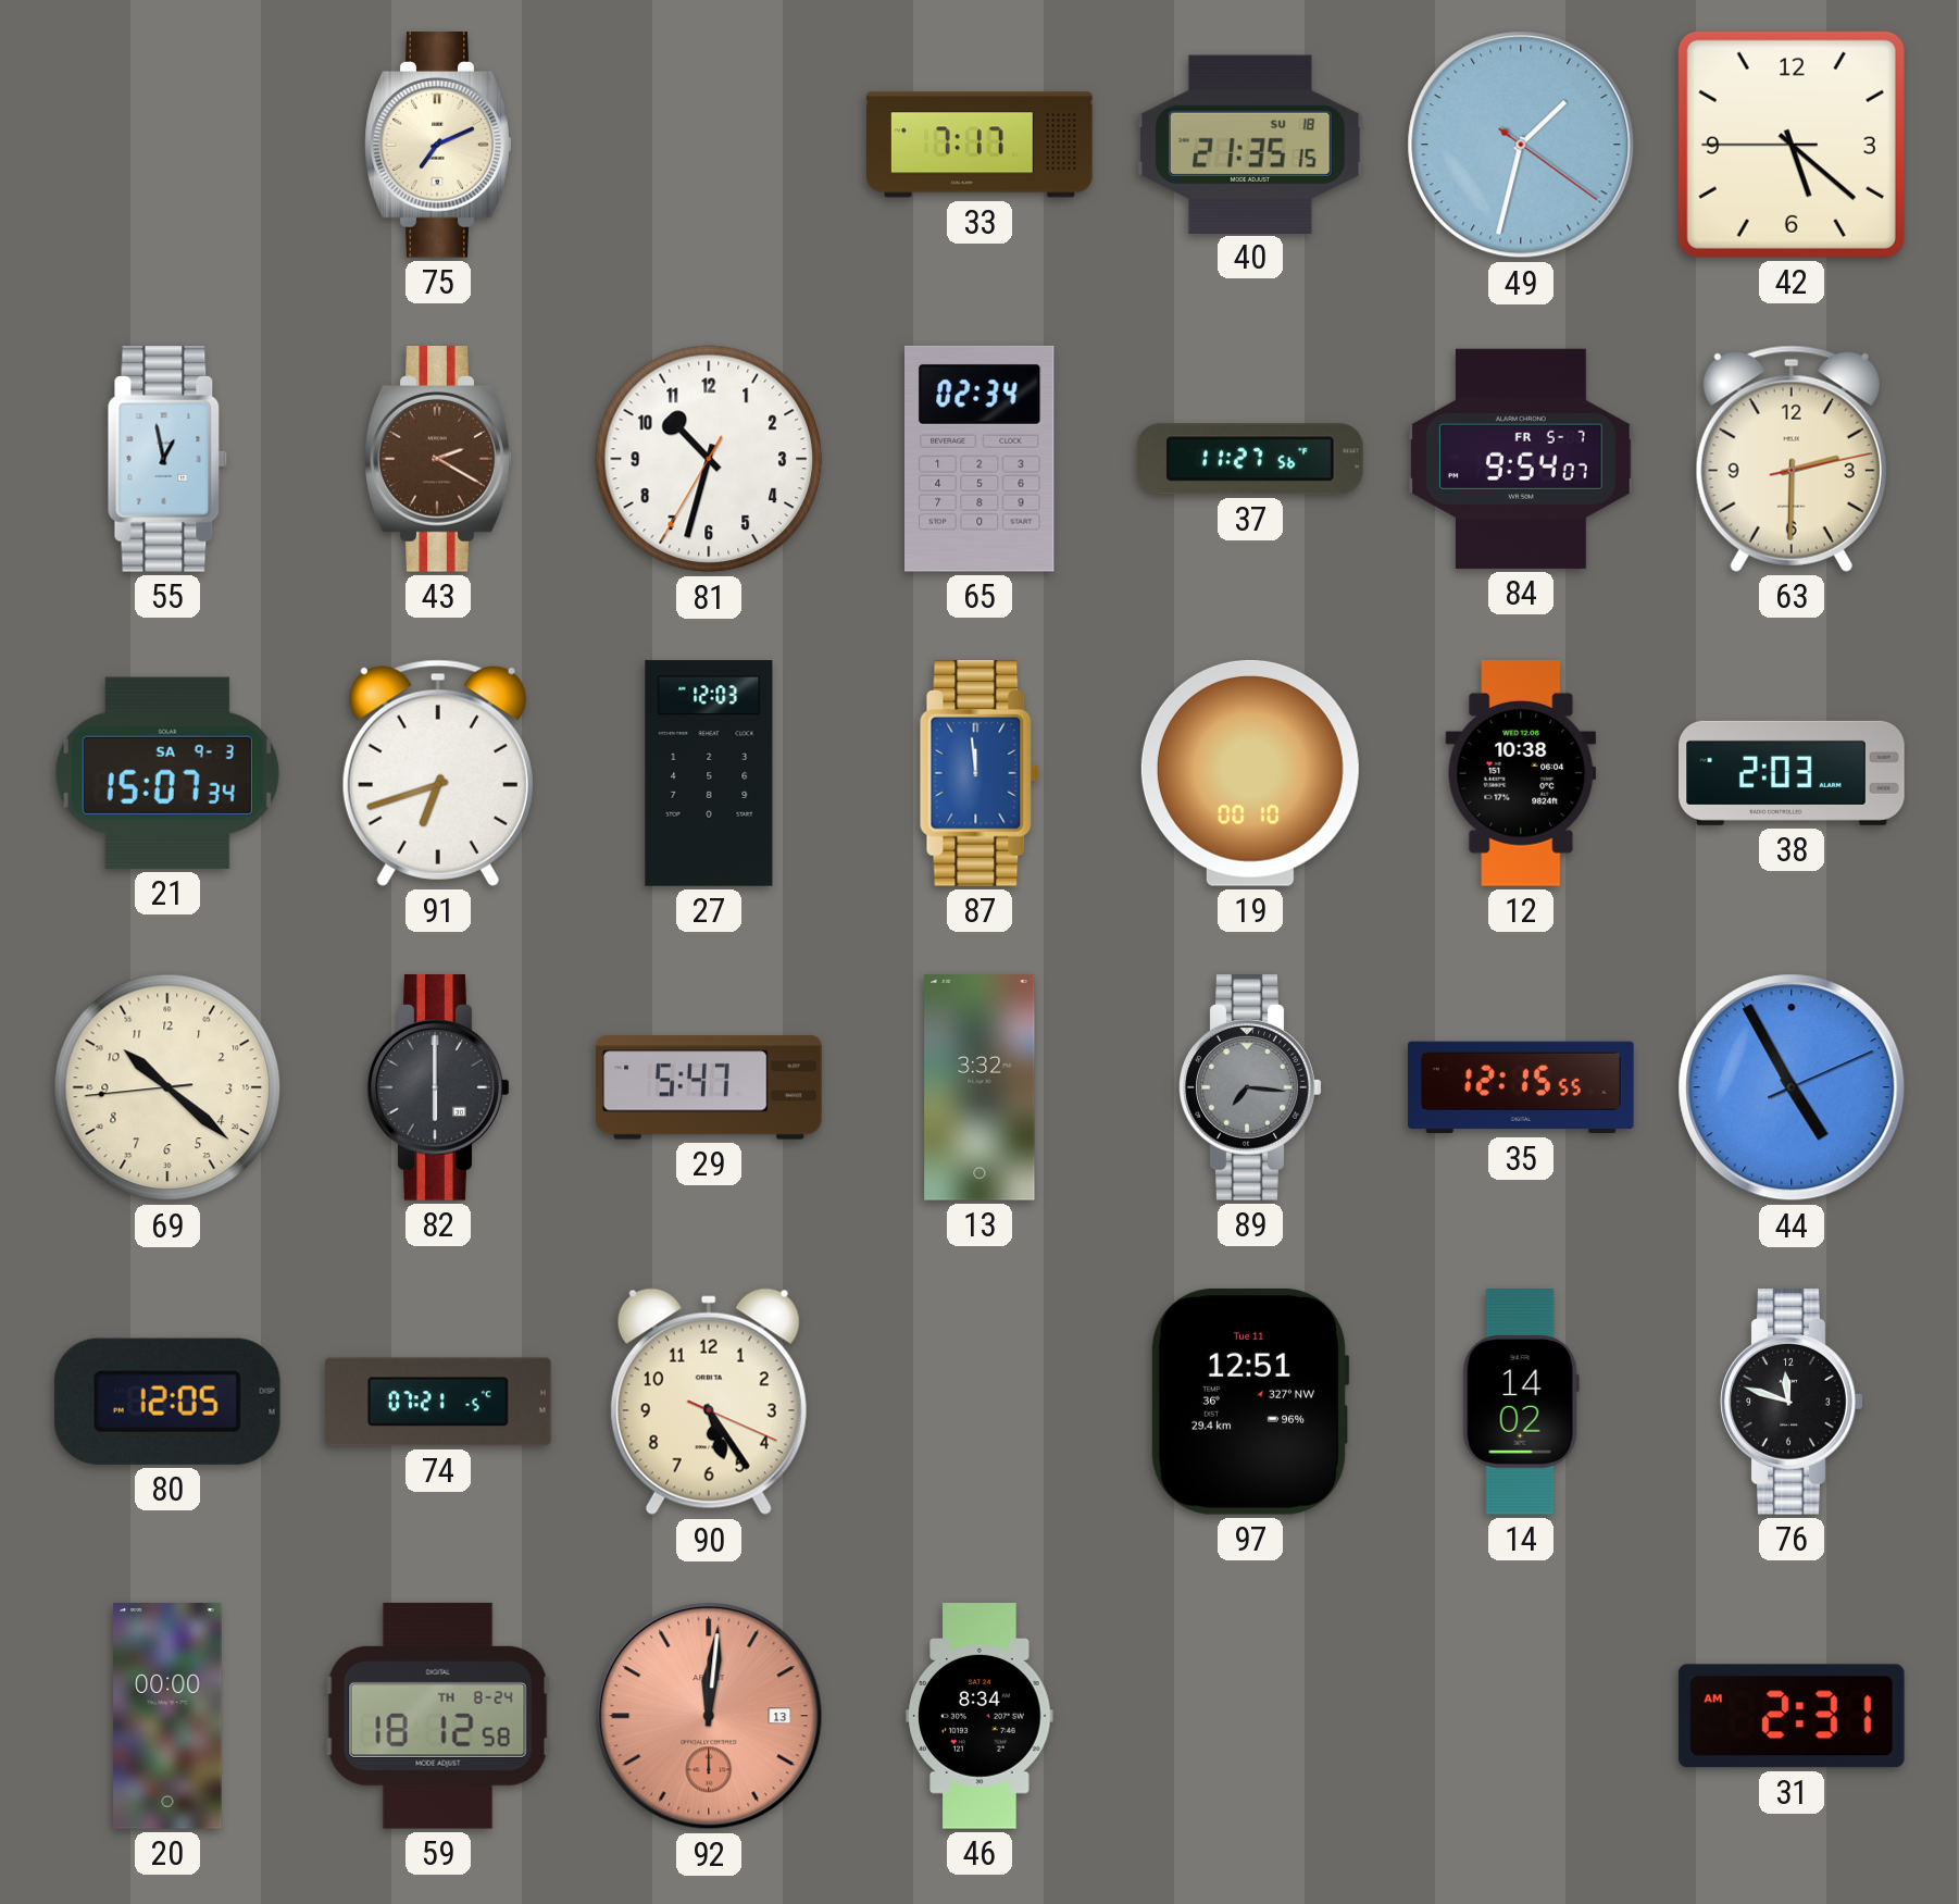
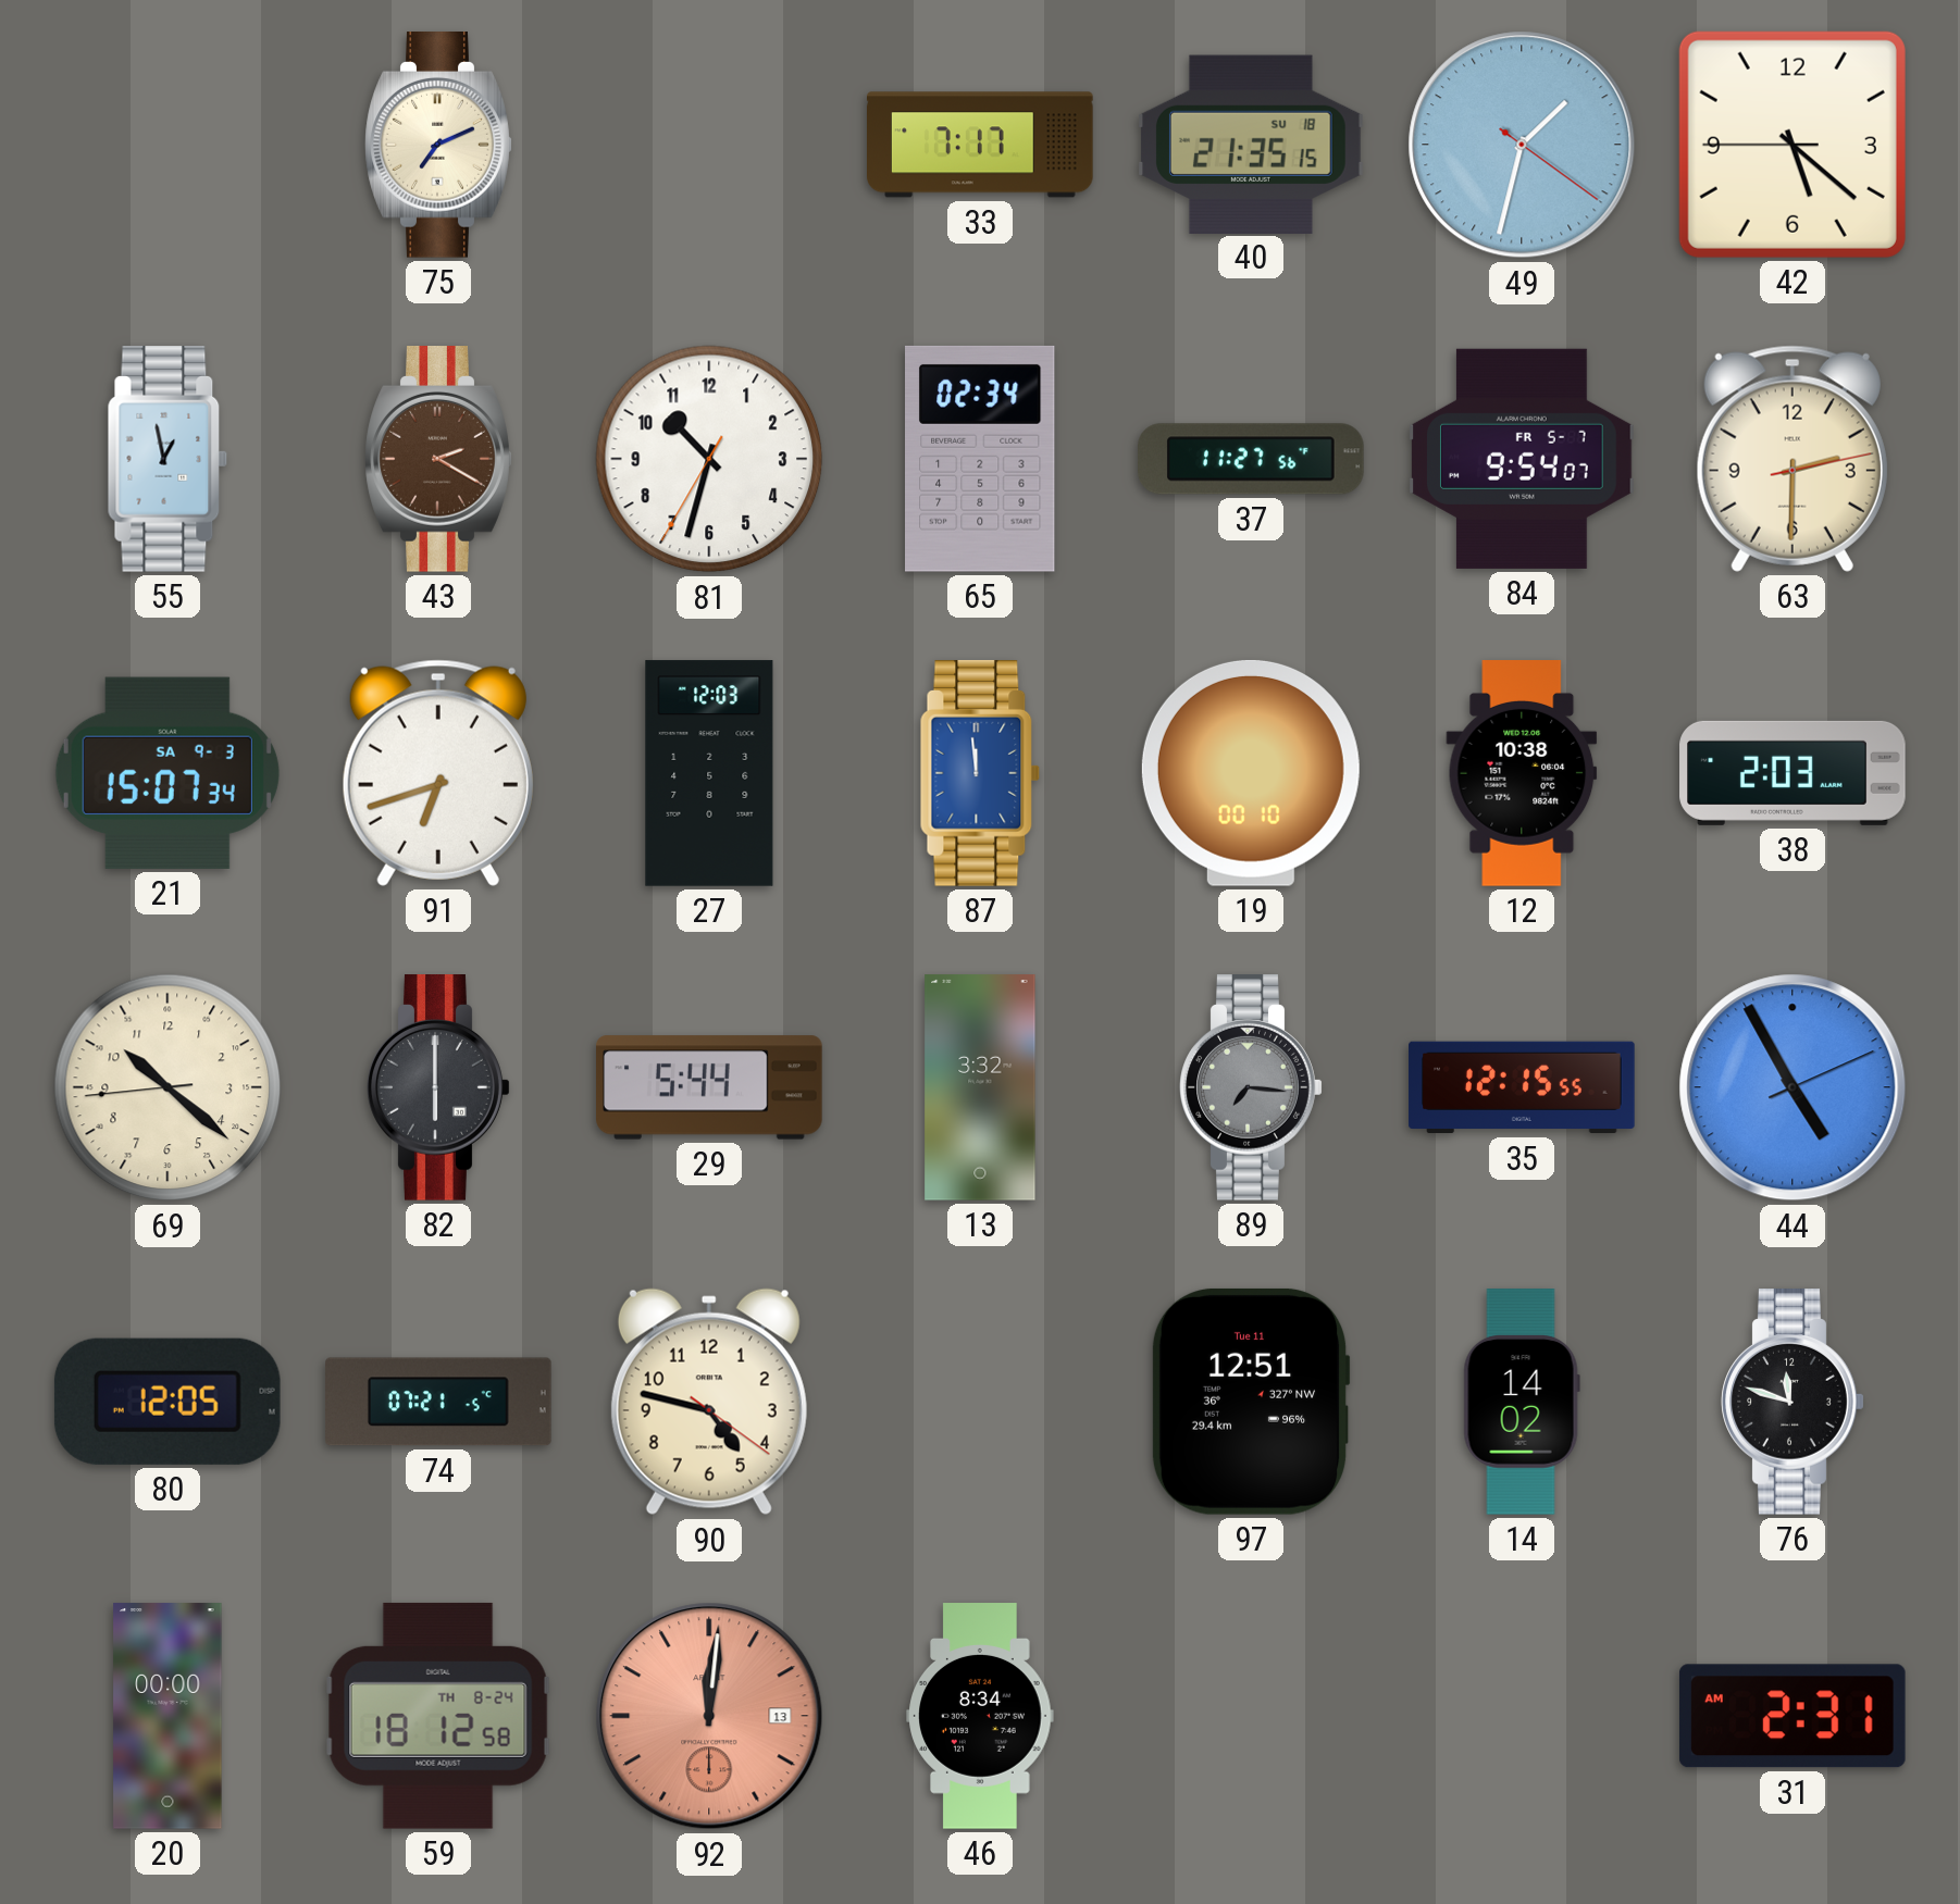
29: 5:47 -> 5:44 (709, 1087)
90: 5:24 -> 4:47 (709, 1402)
